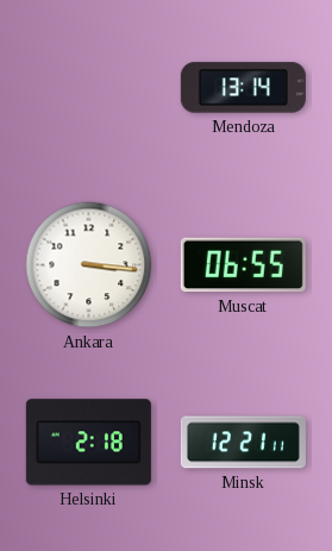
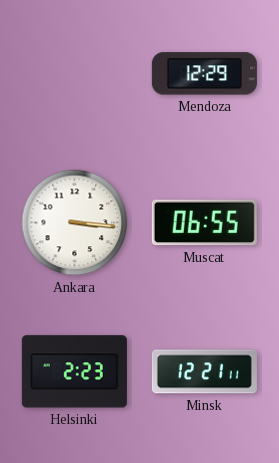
Mendoza: 13:14 -> 12:29 (204, 74)
Helsinki: 2:18 -> 2:23 (74, 372)
